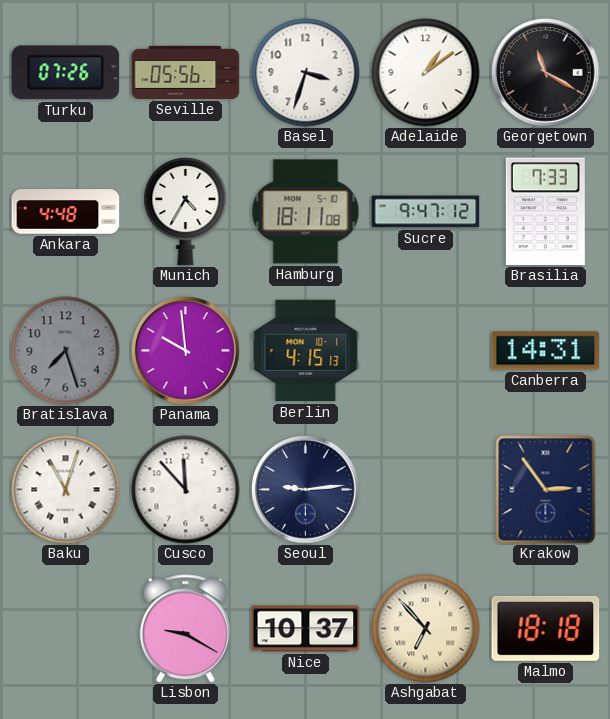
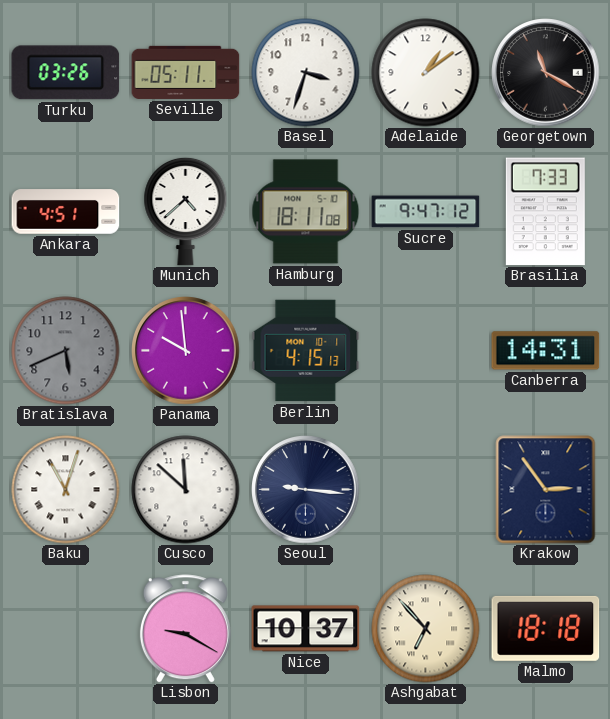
Turku: 07:26 -> 03:26 (66, 73)
Seville: 05:56 -> 05:11 (186, 72)
Ankara: 4:48 -> 4:51 (66, 212)
Munich: 4:35 -> 4:38 (186, 211)
Bratislava: 7:27 -> 5:41 (66, 351)
Cusco: 11:53 -> 11:52 (186, 490)
Seoul: 9:14 -> 9:16 (306, 490)
